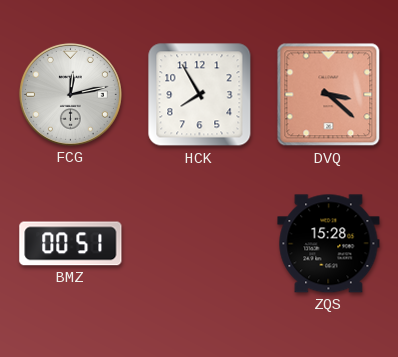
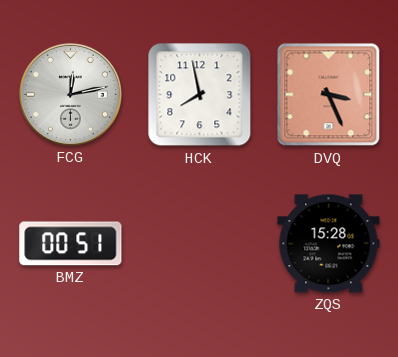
HCK: 7:55 -> 7:58 (200, 95)
DVQ: 3:22 -> 3:26 (329, 95)
